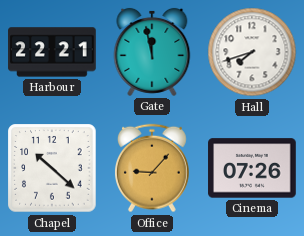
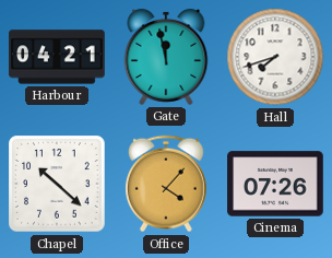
Harbour: 22:21 -> 04:21 (57, 57)
Office: 9:07 -> 4:07 (166, 184)
